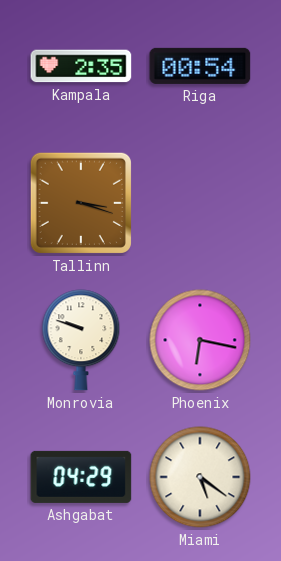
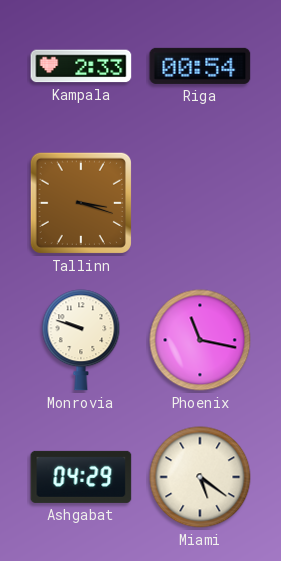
Kampala: 2:35 -> 2:33 (81, 66)
Phoenix: 6:17 -> 11:17 (200, 340)
